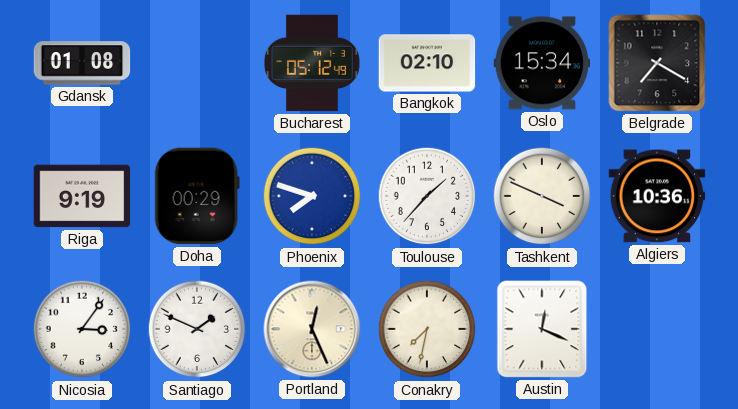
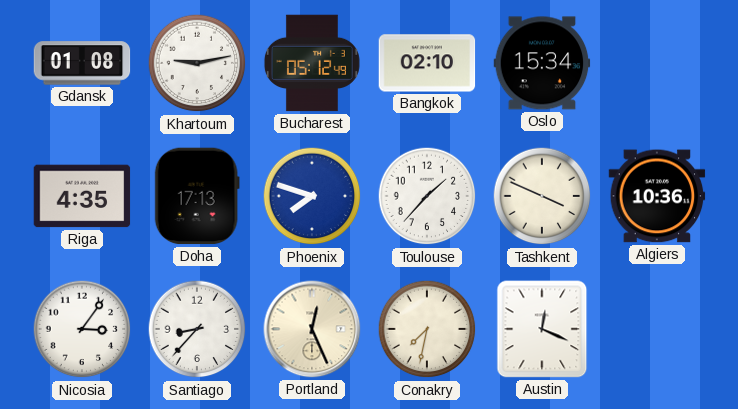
Khartoum: none -> 9:13 (197, 63)
Belgrade: 7:20 -> none (657, 63)
Riga: 9:19 -> 4:35 (82, 196)
Doha: 00:29 -> 17:13 (197, 196)
Santiago: 1:49 -> 8:37 (197, 329)
